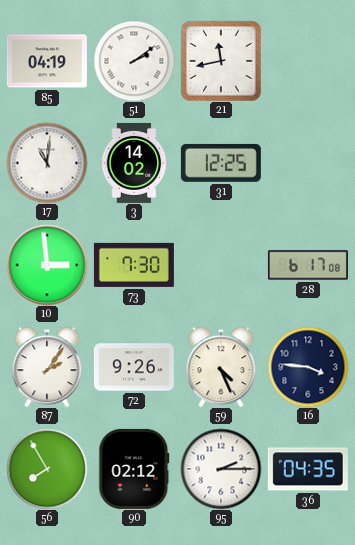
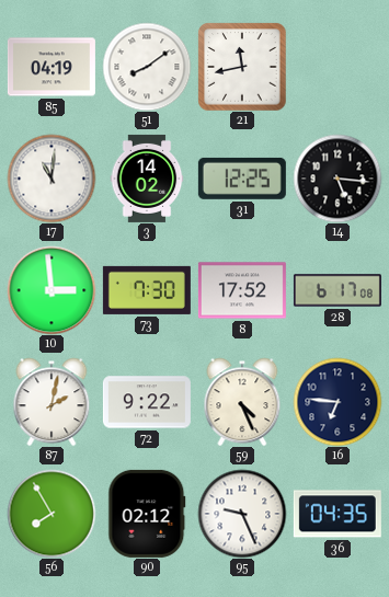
51: 2:09 -> 8:09 (147, 67)
14: none -> 5:16 (337, 179)
8: none -> 17:52 (242, 290)
87: 2:06 -> 2:02 (52, 402)
72: 9:26 -> 9:22 (147, 402)
16: 3:46 -> 6:46 (337, 402)
95: 2:15 -> 9:26 (242, 514)
